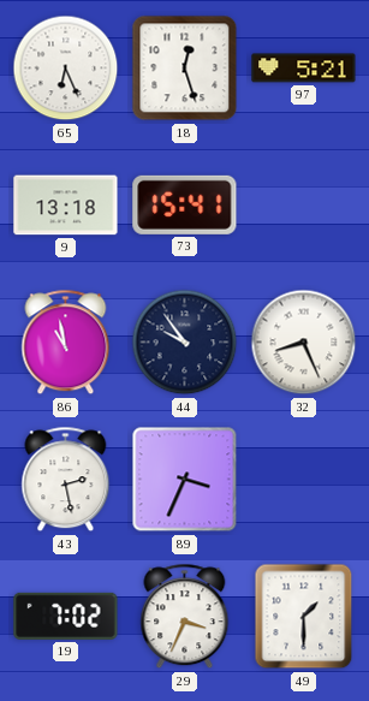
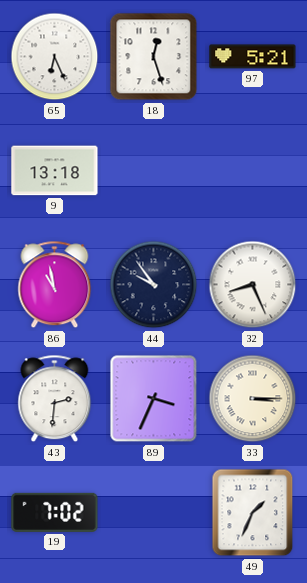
73: 15:41 -> none (185, 204)
43: 2:28 -> 2:31 (55, 399)
33: none -> 3:15 (253, 399)
29: 3:34 -> none (185, 617)
49: 1:30 -> 1:34 (253, 513)
